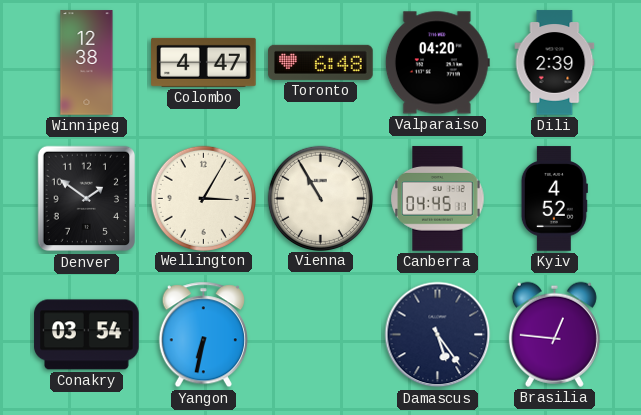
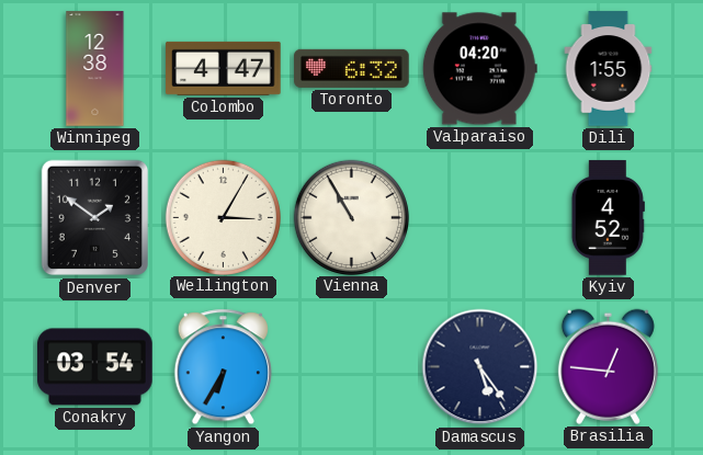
Toronto: 6:48 -> 6:32 (352, 68)
Dili: 2:39 -> 1:55 (609, 69)
Canberra: 04:45 -> none (438, 199)
Yangon: 6:32 -> 6:35 (223, 367)
